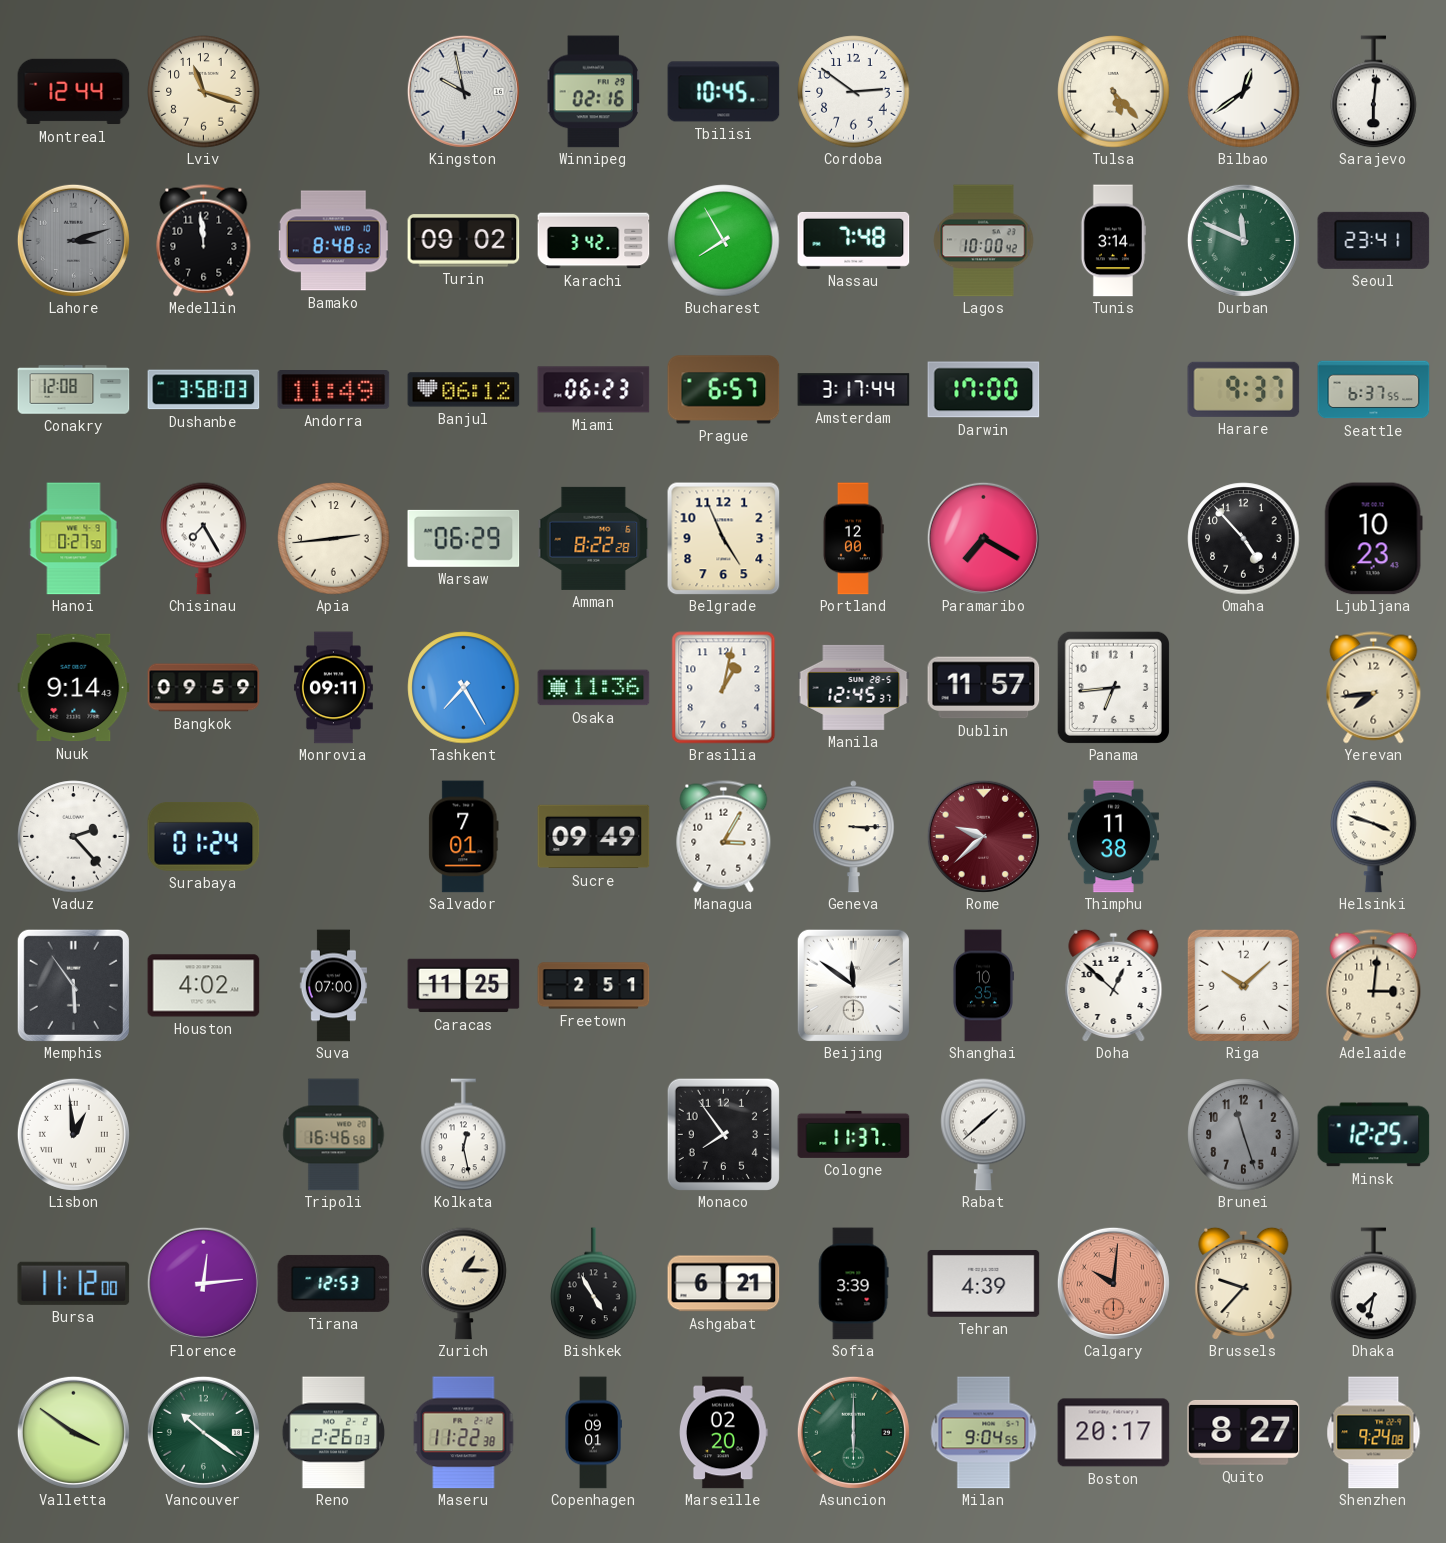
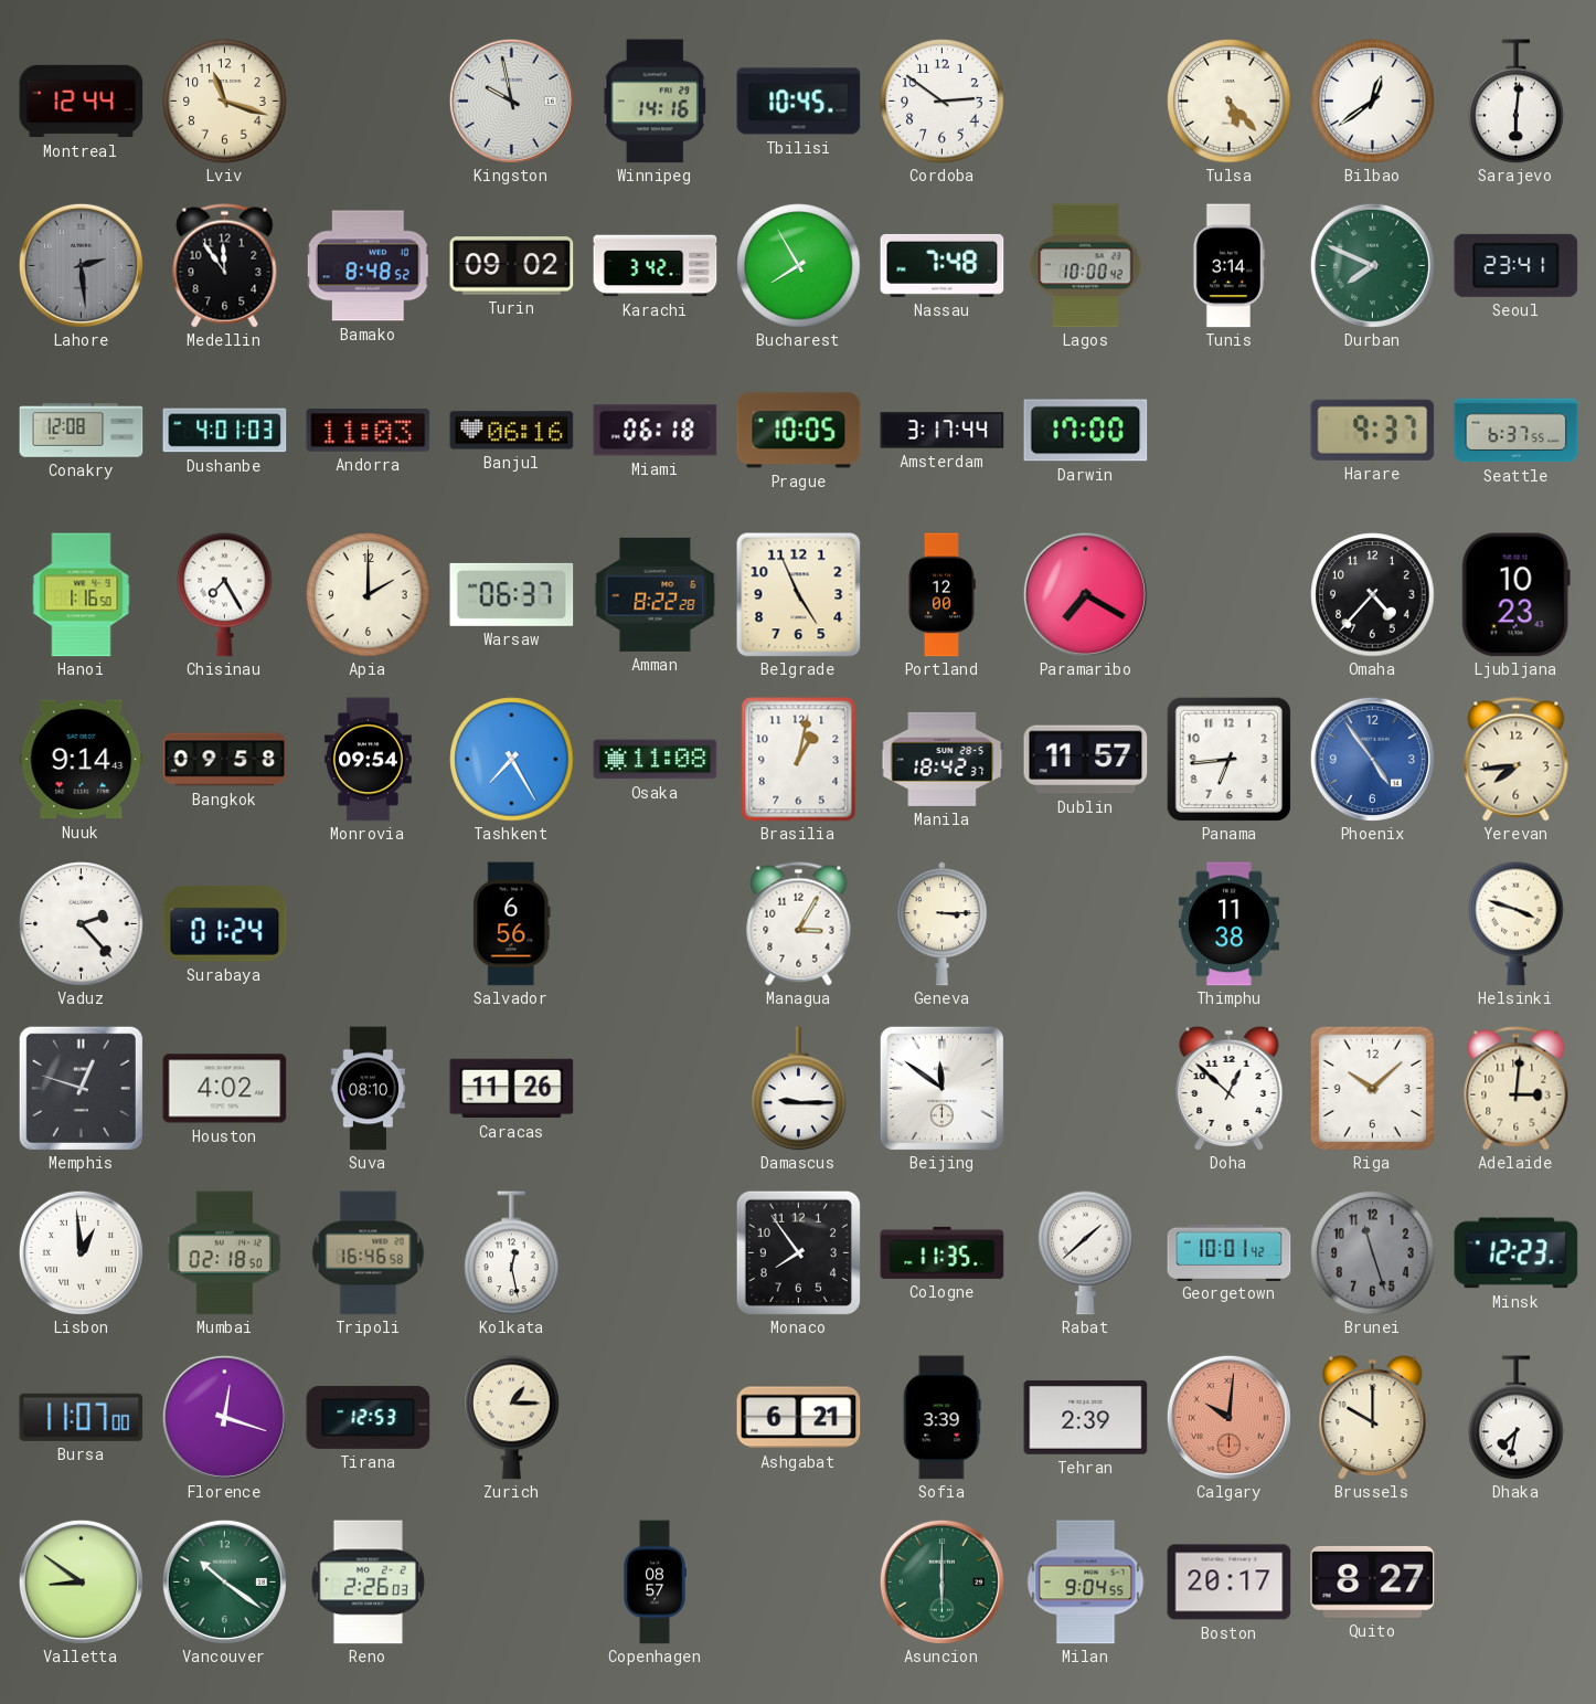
Winnipeg: 02:16 -> 14:16 (656, 102)
Lahore: 3:12 -> 2:29 (81, 265)
Medellin: 11:59 -> 11:54 (225, 266)
Durban: 11:49 -> 7:49 (1372, 265)
Dushanbe: 3:58 -> 4:01 (225, 431)
Andorra: 11:49 -> 11:03 (369, 431)
Banjul: 06:12 -> 06:16 (512, 431)
Miami: 06:23 -> 06:18 (656, 431)
Prague: 6:57 -> 10:05 (799, 431)
Hanoi: 0:27 -> 1:16 (82, 595)
Apia: 2:44 -> 2:00 (369, 595)
Warsaw: 06:29 -> 06:37 (512, 594)
Omaha: 4:53 -> 4:37 (1373, 595)
Bangkok: 09:59 -> 09:58 (225, 760)
Monrovia: 09:11 -> 09:54 (368, 760)
Osaka: 11:36 -> 11:08 (656, 760)
Manila: 12:45 -> 18:42 (943, 759)
Phoenix: none -> 4:54 (1372, 759)
Salvador: 7:01 -> 6:56 (512, 924)
Sucre: 09:49 -> none (594, 837)
Rome: 9:38 -> none (983, 836)
Memphis: 5:54 -> 12:48 (81, 1088)
Suva: 07:00 -> 08:10 (369, 1089)
Caracas: 11:25 -> 11:26 (512, 1089)
Freetown: 2:51 -> none (594, 986)
Damascus: none -> 9:15 (799, 1089)
Shanghai: 10:35 -> none (983, 986)
Mumbai: none -> 02:18 (224, 1253)
Cologne: 11:37 -> 11:35 (943, 1252)
Georgetown: none -> 10:01 (1230, 1252)
Minsk: 12:25 -> 12:23 (1517, 1253)
Bursa: 11:12 -> 11:07 (82, 1417)
Florence: 12:14 -> 12:18 (224, 1417)
Bishkek: 4:55 -> none (594, 1284)
Tehran: 4:39 -> 2:39 (1086, 1417)
Brussels: 9:37 -> 10:00 (1373, 1417)
Valletta: 3:51 -> 8:51 (81, 1581)
Maseru: 11:22 -> none (464, 1433)
Copenhagen: 09:01 -> 08:57 (655, 1583)
Marseille: 02:20 -> none (724, 1433)
Shenzhen: 9:24 -> none (1374, 1433)
